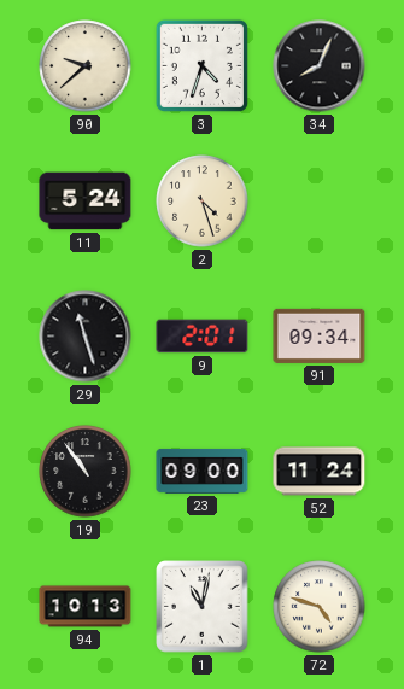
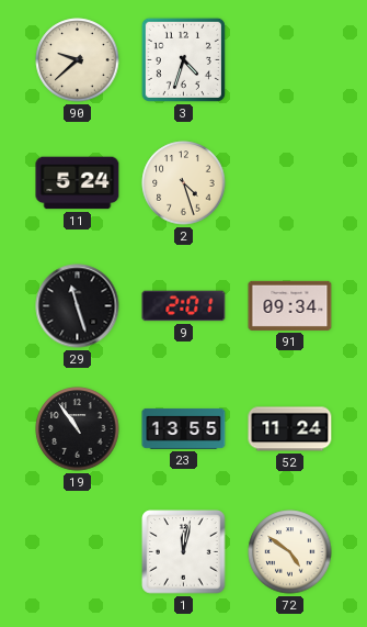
34: 8:04 -> none (320, 66)
23: 09:00 -> 13:55 (184, 428)
94: 10:13 -> none (86, 607)
1: 11:02 -> 12:02 (184, 552)
72: 4:48 -> 4:51 (290, 552)
